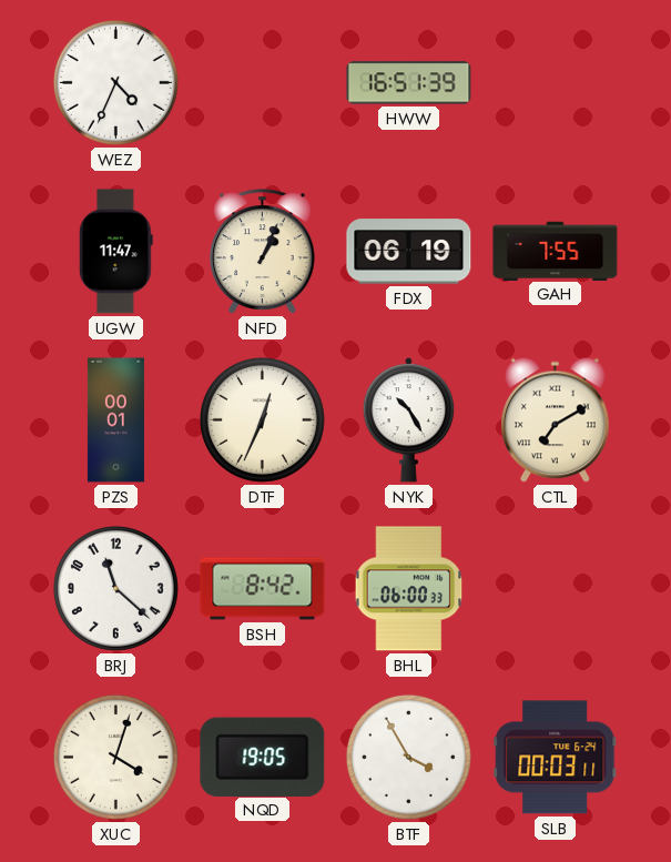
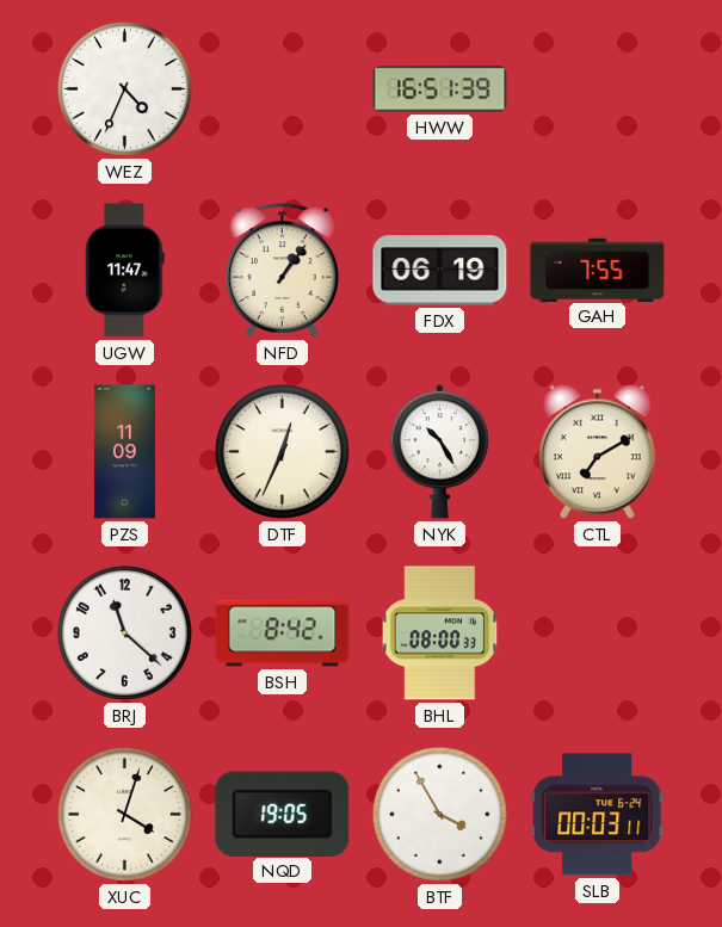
NFD: 1:04 -> 1:06 (283, 271)
PZS: 00:01 -> 11:09 (124, 452)
BHL: 06:00 -> 08:00 (440, 634)
